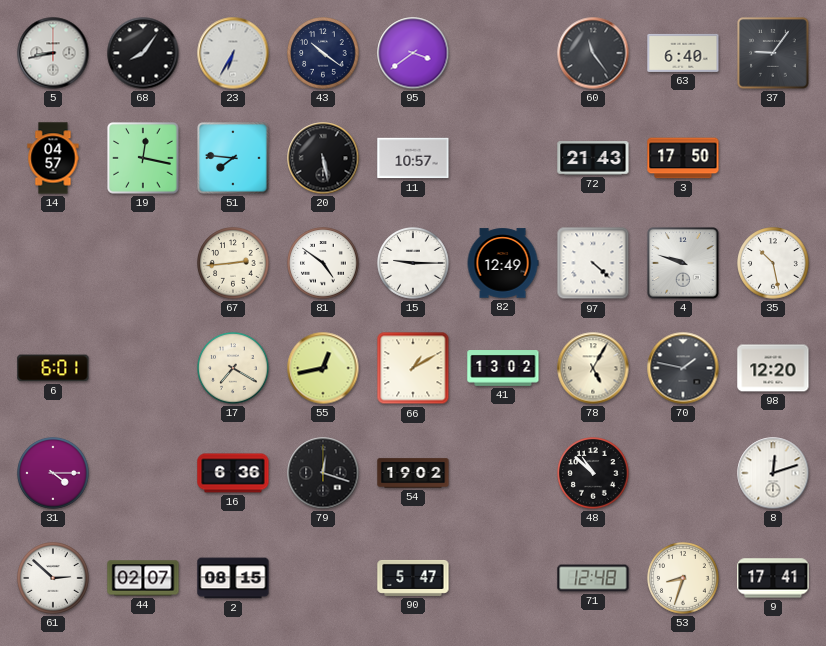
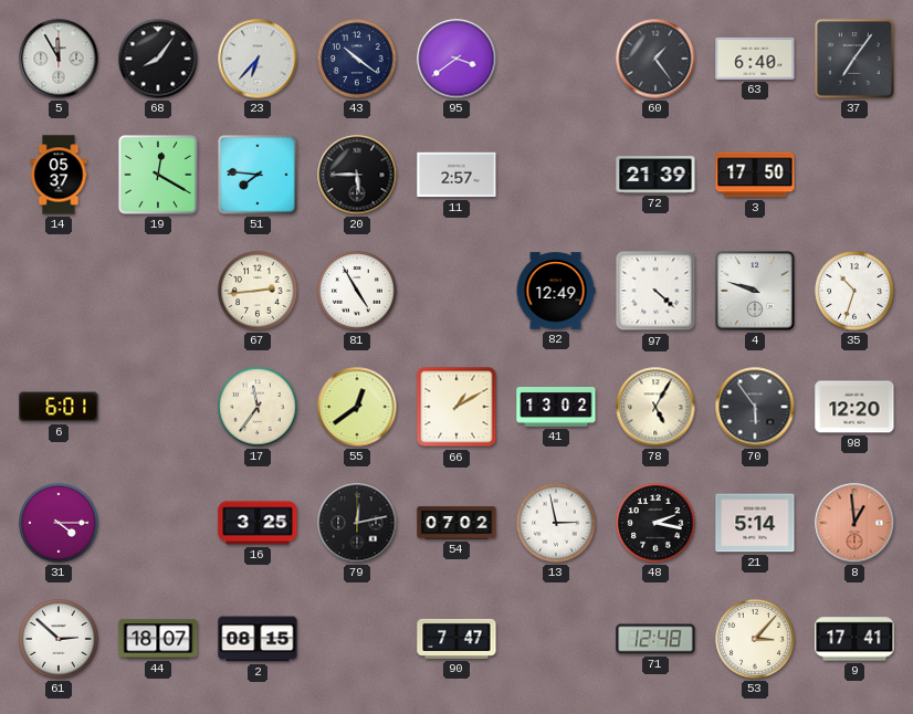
5: 8:43 -> 11:55 (59, 59)
23: 6:35 -> 6:37 (258, 59)
60: 11:24 -> 1:24 (655, 59)
37: 9:06 -> 7:06 (854, 59)
14: 04:57 -> 05:37 (59, 175)
19: 12:17 -> 12:20 (158, 175)
20: 5:28 -> 5:45 (357, 175)
11: 10:57 -> 2:57 (457, 175)
72: 21:43 -> 21:39 (655, 175)
81: 4:51 -> 4:55 (357, 291)
15: 9:15 -> none (413, 263)
35: 10:28 -> 10:33 (854, 291)
17: 7:20 -> 11:36 (258, 407)
55: 12:43 -> 12:39 (357, 407)
70: 1:47 -> 5:54 (755, 407)
16: 6:36 -> 3:25 (258, 523)
79: 12:18 -> 12:13 (357, 523)
54: 19:02 -> 07:02 (457, 523)
13: none -> 2:58 (556, 523)
48: 10:52 -> 2:17 (655, 523)
21: none -> 5:14 (755, 523)
8: 12:12 -> 12:59 (854, 523)
8 dial: white -> salmon (854, 523)
44: 02:07 -> 18:07 (158, 639)
90: 5:47 -> 7:47 (457, 639)
53: 8:33 -> 3:07 (755, 639)
